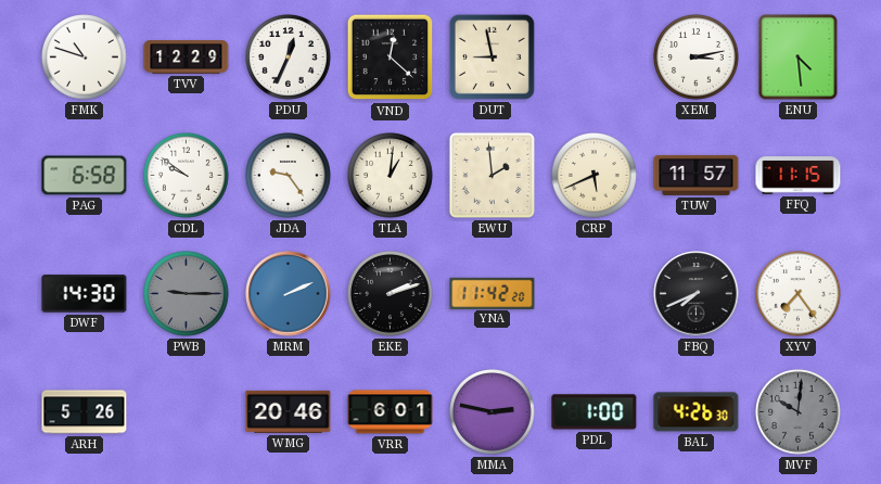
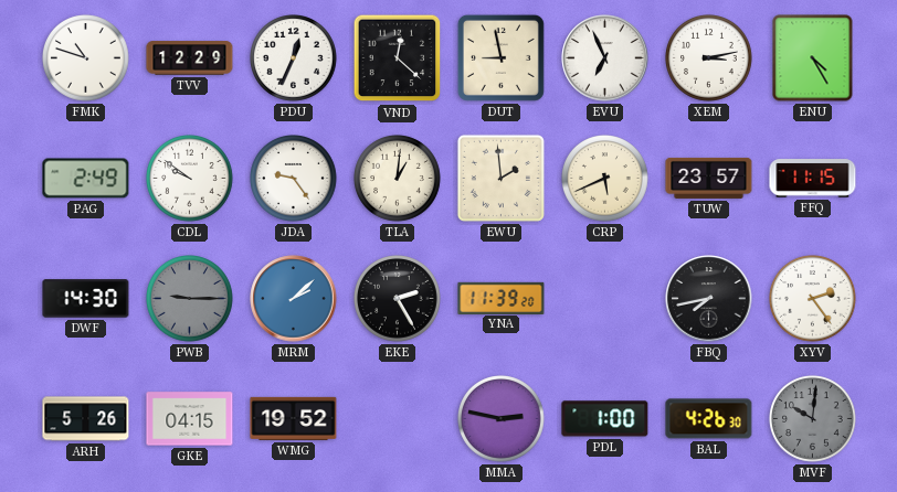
EVU: none -> 6:56 (605, 58)
ENU: 4:29 -> 4:25 (813, 58)
PAG: 6:58 -> 2:49 (86, 179)
TUW: 11:57 -> 23:57 (709, 178)
MRM: 2:11 -> 2:08 (294, 299)
EKE: 2:12 -> 2:25 (398, 299)
YNA: 11:42 -> 11:39 (502, 298)
FBQ: 7:41 -> 7:43 (709, 299)
XYV: 7:24 -> 2:24 (813, 299)
GKE: none -> 04:15 (190, 419)
WMG: 20:46 -> 19:52 (294, 418)
VRR: 6:01 -> none (391, 412)
